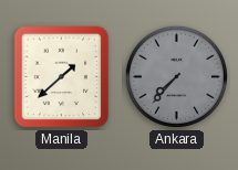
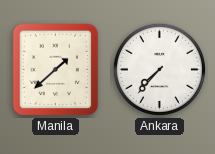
Ankara dial: grey -> white (159, 69)
